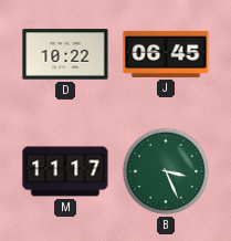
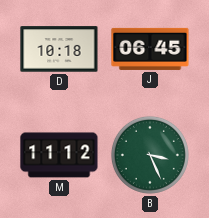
D: 10:22 -> 10:18 (59, 49)
M: 11:17 -> 11:12 (59, 155)
